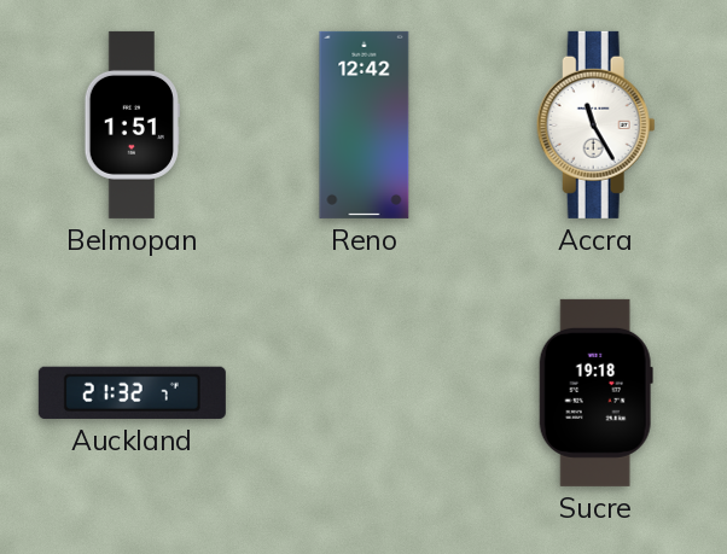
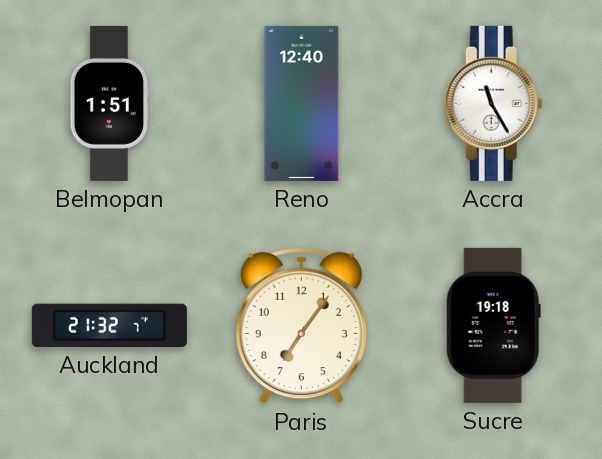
Reno: 12:42 -> 12:40 (302, 103)
Paris: none -> 7:06 (301, 326)
